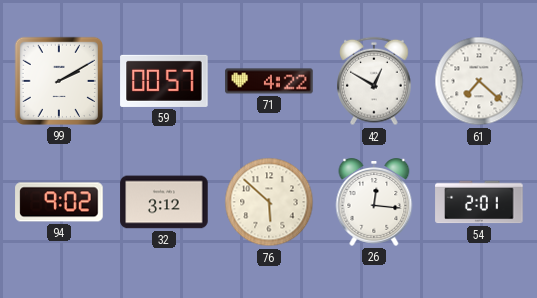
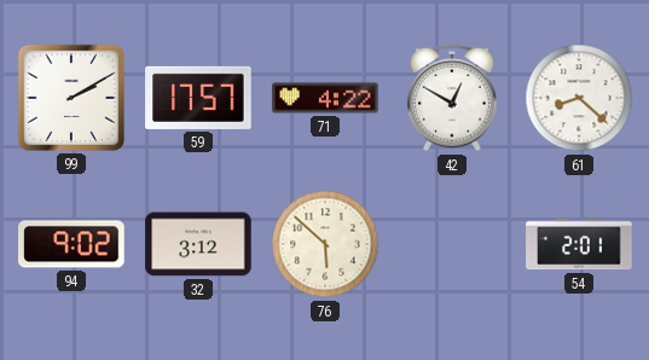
59: 00:57 -> 17:57 (198, 98)
61: 7:22 -> 8:22 (579, 98)
26: 12:16 -> none (374, 203)
